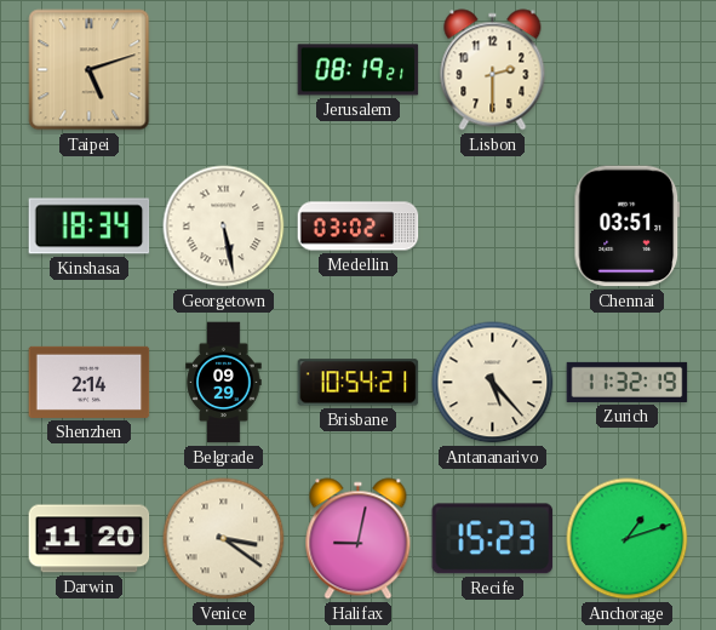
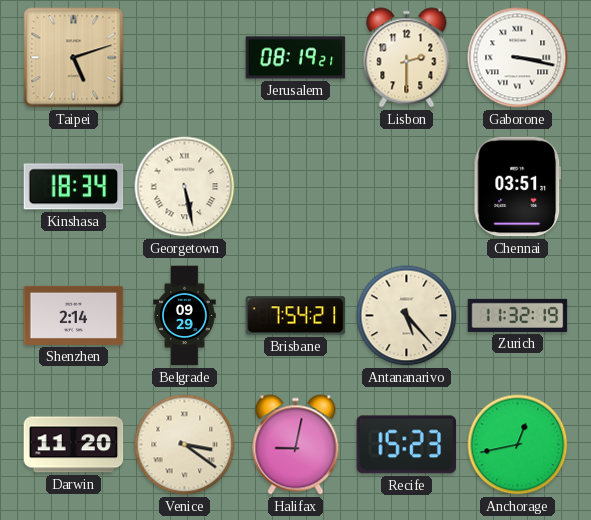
Gaborone: none -> 3:17 (518, 58)
Medellin: 03:02 -> none (359, 227)
Brisbane: 10:54 -> 7:54 (296, 316)
Anchorage: 1:12 -> 12:43 (518, 445)
